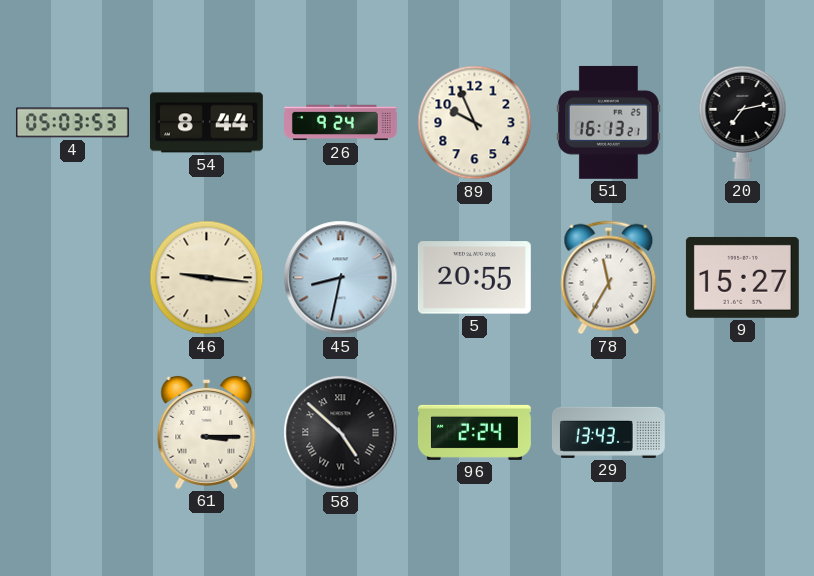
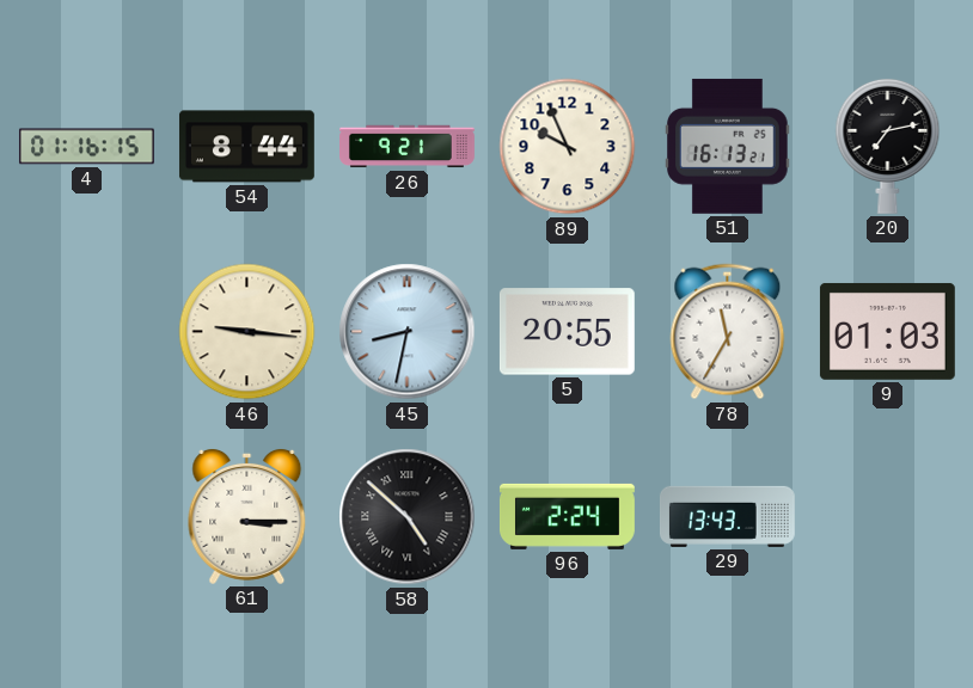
4: 05:03 -> 01:16 (86, 147)
26: 9:24 -> 9:21 (408, 147)
9: 15:27 -> 01:03 (887, 331)
